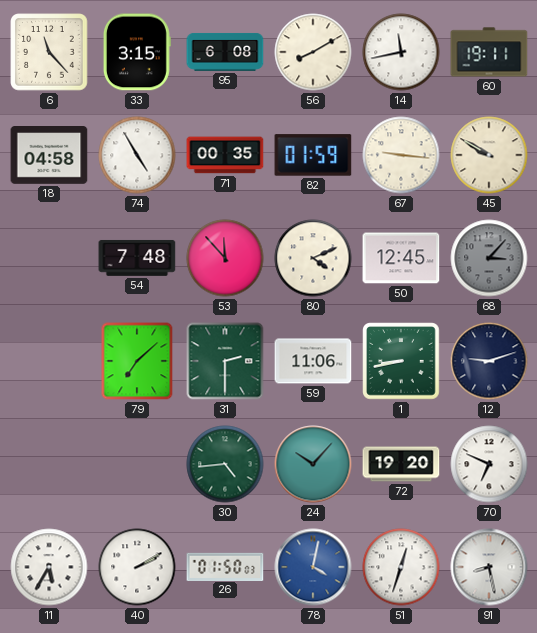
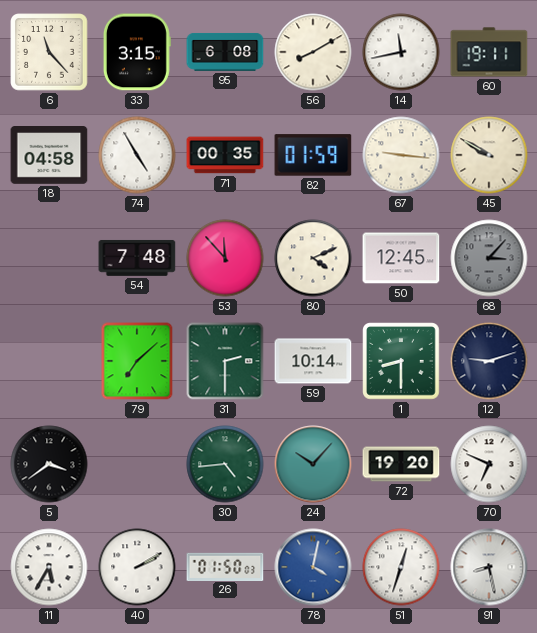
59: 11:06 -> 10:14 (313, 361)
1: 8:43 -> 8:30 (401, 361)
5: none -> 3:39 (49, 464)
